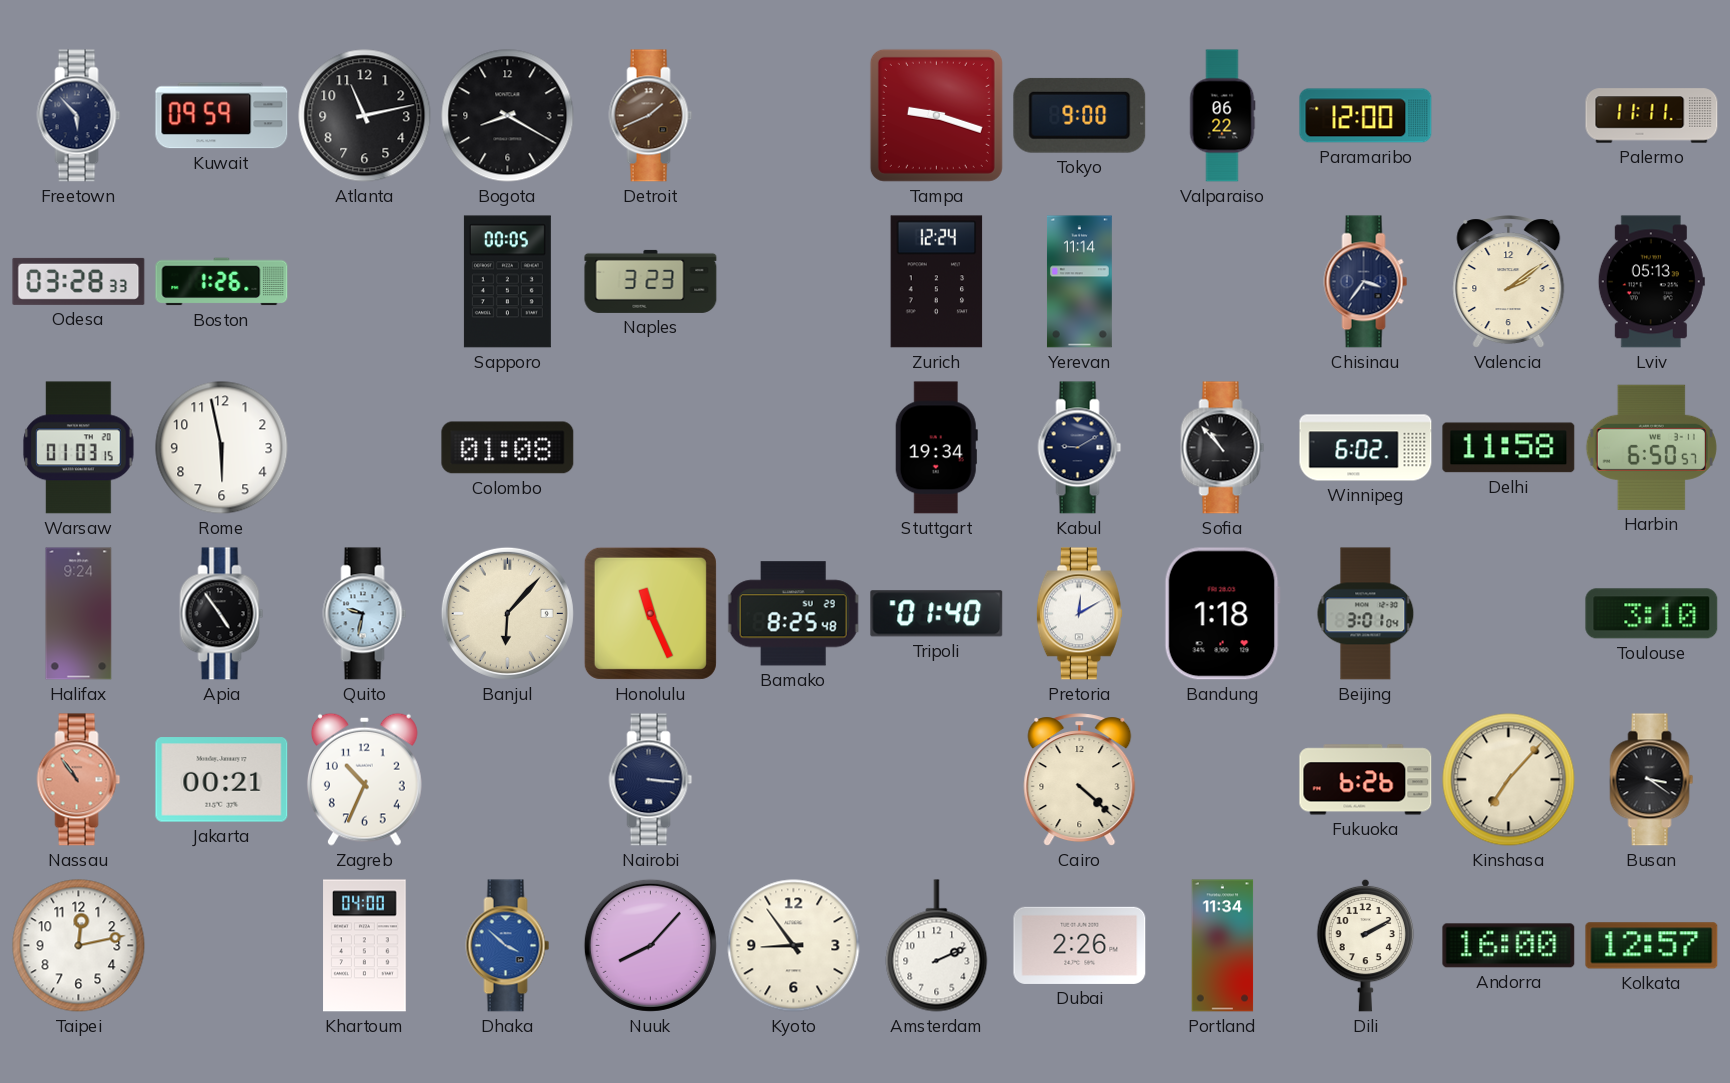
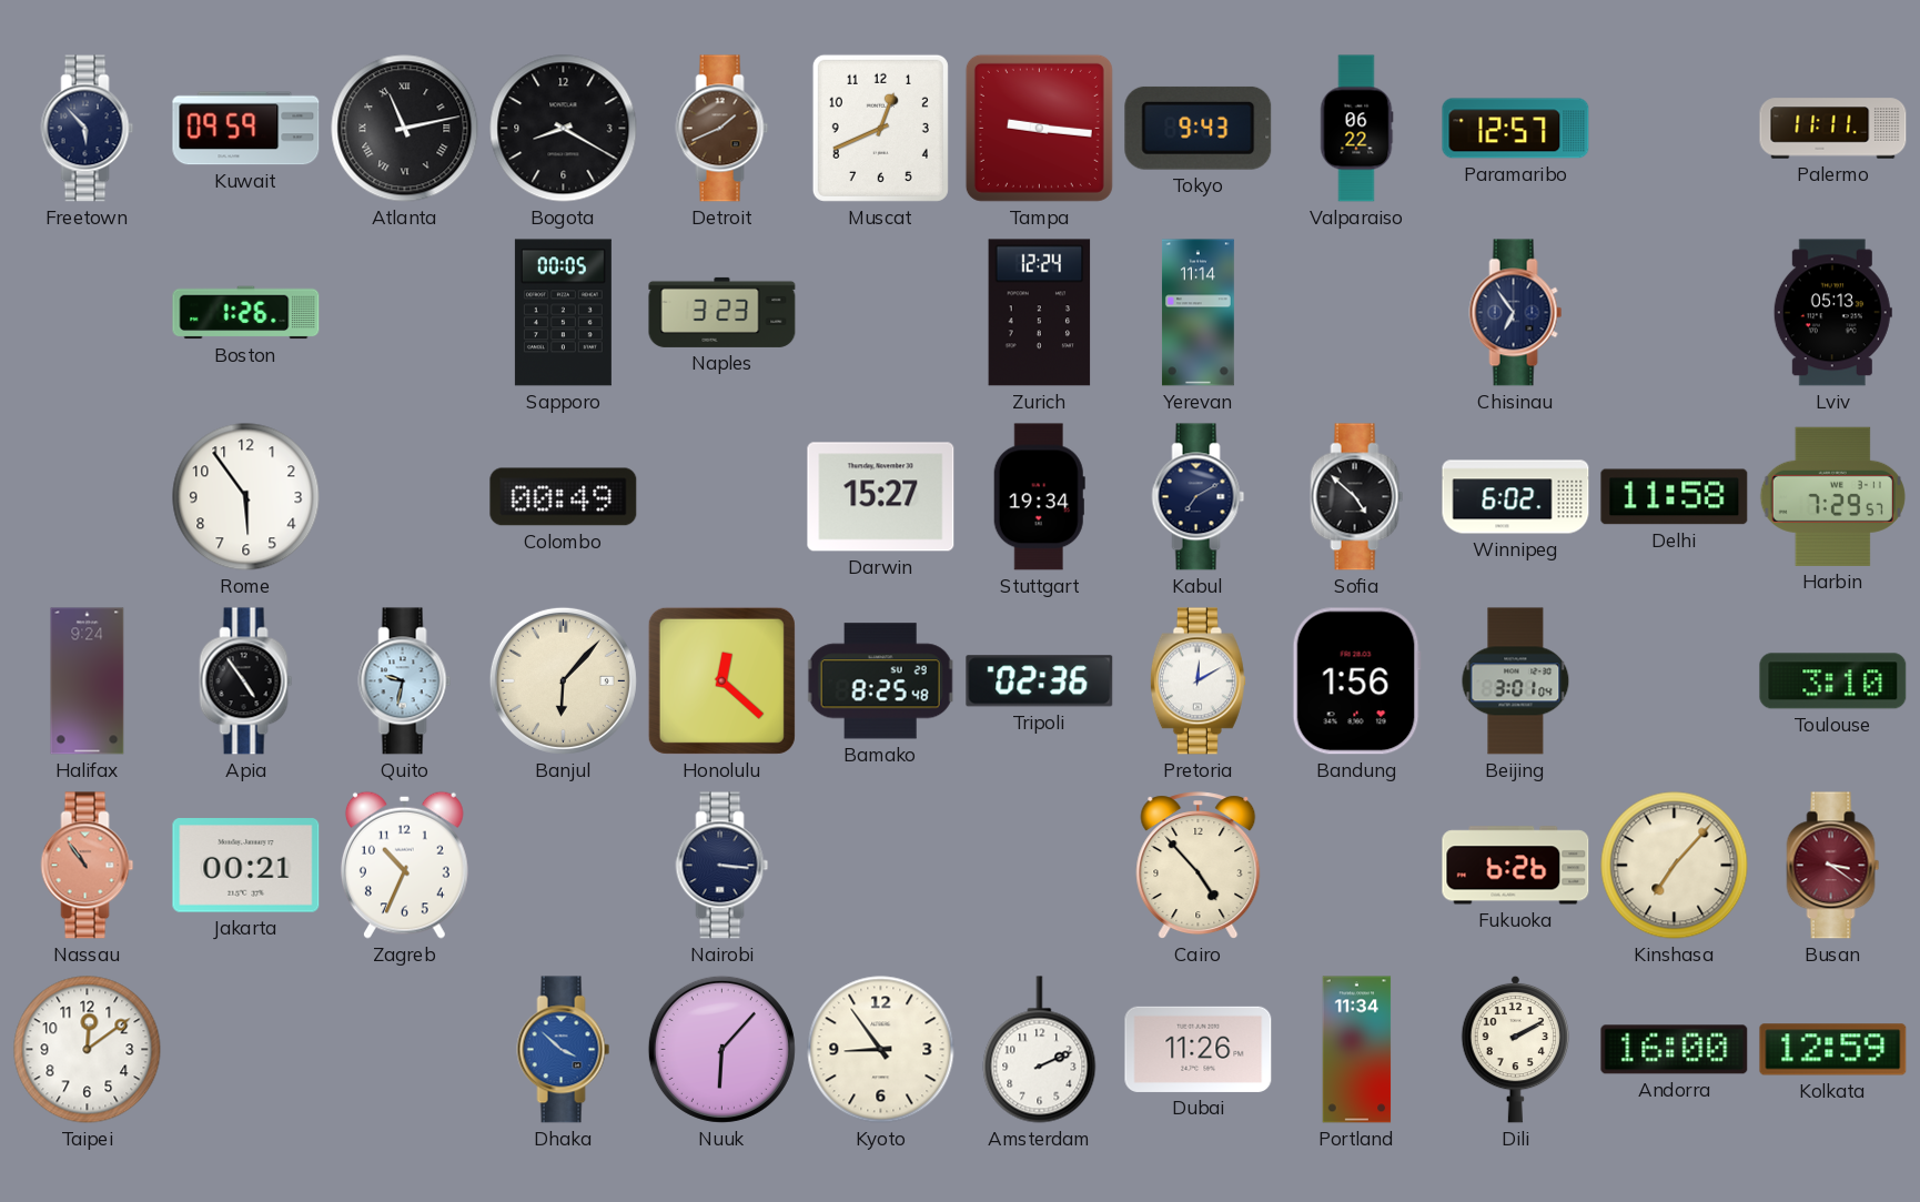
Atlanta numerals: Arabic -> Roman (405, 129)
Muscat: none -> 12:41 (880, 128)
Tampa: 9:18 -> 9:16 (1039, 128)
Tokyo: 9:00 -> 9:43 (1199, 128)
Paramaribo: 12:00 -> 12:57 (1516, 129)
Odesa: 03:28 -> none (79, 281)
Chisinau: 3:36 -> 6:54 (1516, 313)
Valencia: 2:09 -> none (1509, 282)
Warsaw: 01:03 -> none (79, 448)
Rome: 5:58 -> 5:54 (246, 497)
Colombo: 01:08 -> 00:49 (564, 497)
Darwin: none -> 15:27 (881, 497)
Kabul: 9:10 -> 7:10 (1199, 497)
Sofia: 10:53 -> 4:52 (1357, 497)
Harbin: 6:50 -> 7:29 (1832, 496)
Honolulu: 11:26 -> 12:22 (721, 680)
Tripoli: 01:40 -> 02:36 (1040, 681)
Bandung: 1:18 -> 1:56 (1356, 681)
Cairo: 4:22 -> 4:53 (1199, 866)
Busan dial: black -> burgundy (1833, 866)
Taipei: 12:13 -> 12:09 (88, 1050)
Khartoum: 04:00 -> none (365, 946)
Nuuk: 8:07 -> 6:07 (721, 1049)
Dubai: 2:26 -> 11:26 (1199, 1049)
Kolkata: 12:57 -> 12:59 (1833, 1050)
